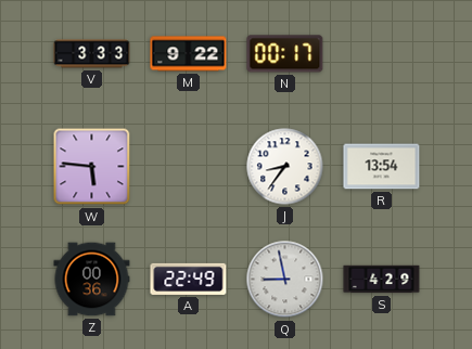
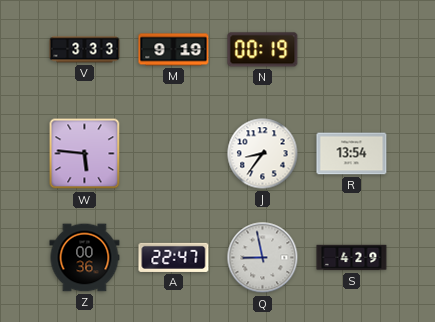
M: 9:22 -> 9:19 (174, 50)
N: 00:17 -> 00:19 (263, 50)
A: 22:49 -> 22:47 (174, 257)
